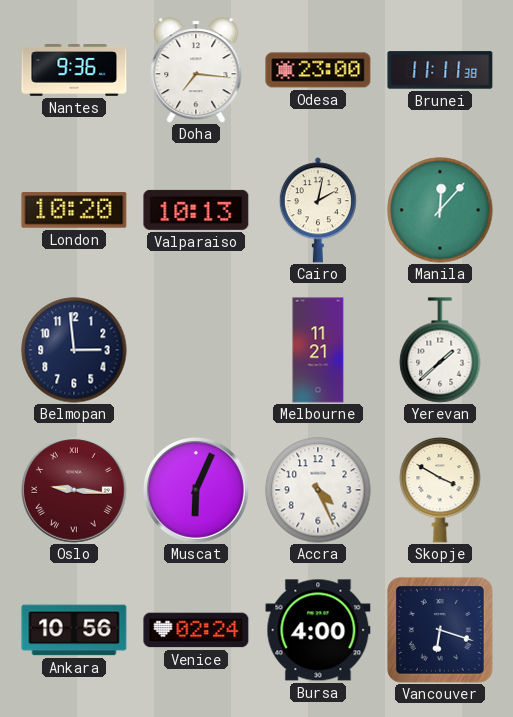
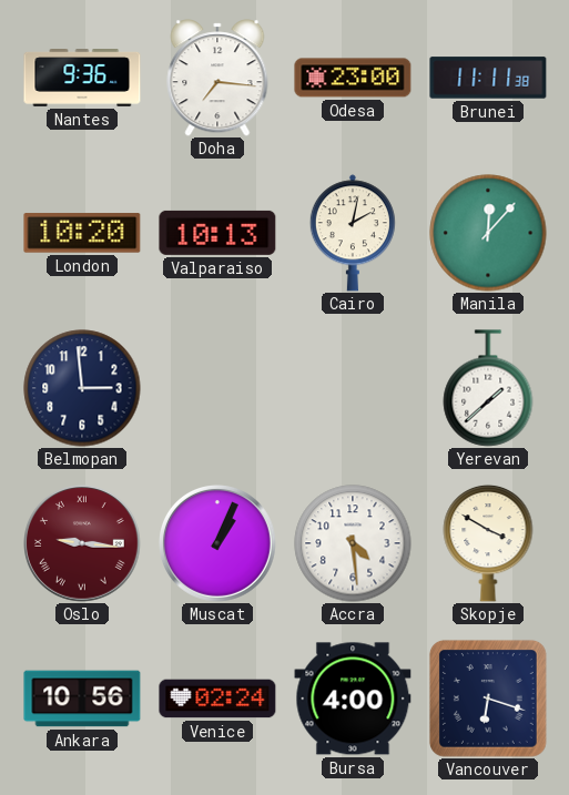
Melbourne: 11:21 -> none (318, 350)
Muscat: 6:04 -> 1:04 (219, 544)
Accra: 4:26 -> 4:29 (353, 543)
